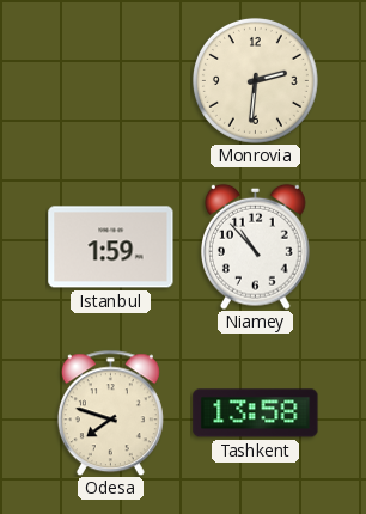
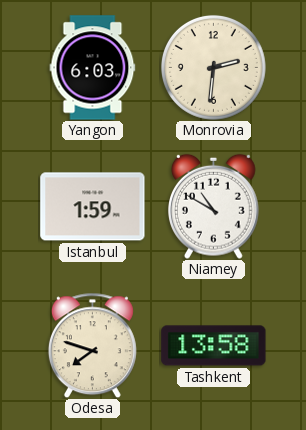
Yangon: none -> 6:03 (93, 68)
Niamey: 10:53 -> 10:50 (214, 206)
